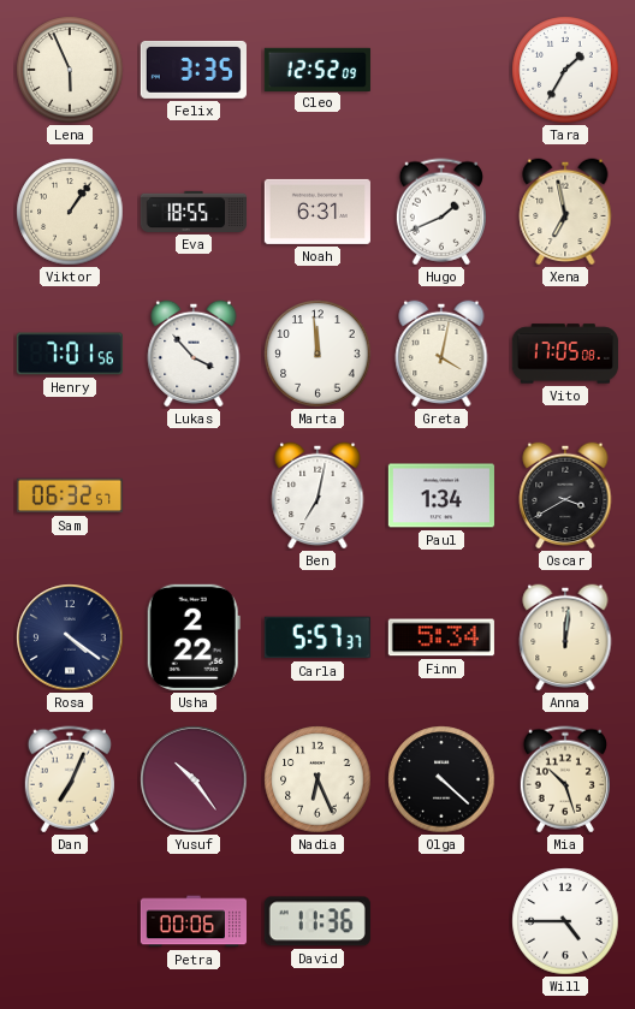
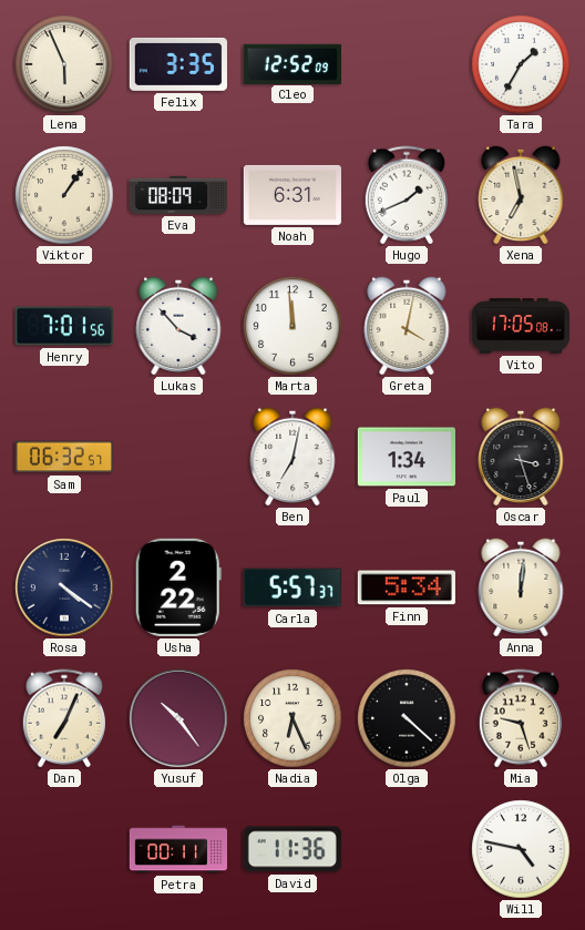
Eva: 18:55 -> 08:09 (177, 195)
Oscar: 3:40 -> 3:27 (521, 457)
Mia: 10:27 -> 9:27 (521, 718)
Petra: 00:06 -> 00:11 (177, 849)
Will: 4:45 -> 4:47 (521, 849)
